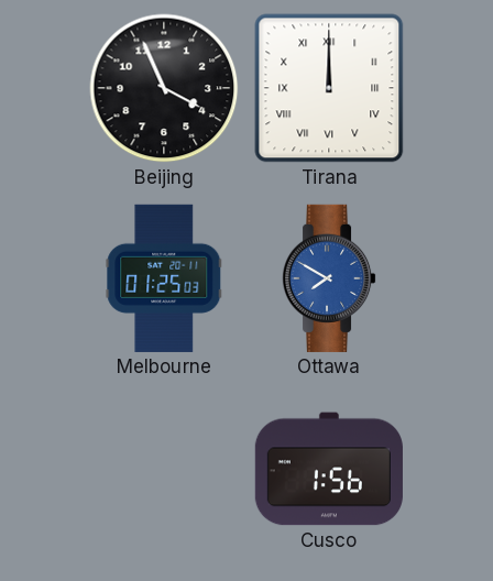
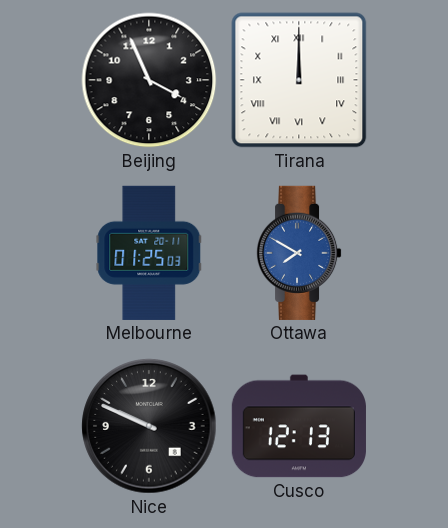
Nice: none -> 9:49 (149, 426)
Cusco: 1:56 -> 12:13 (299, 426)
